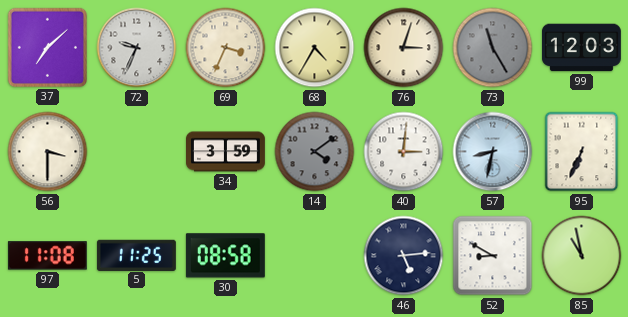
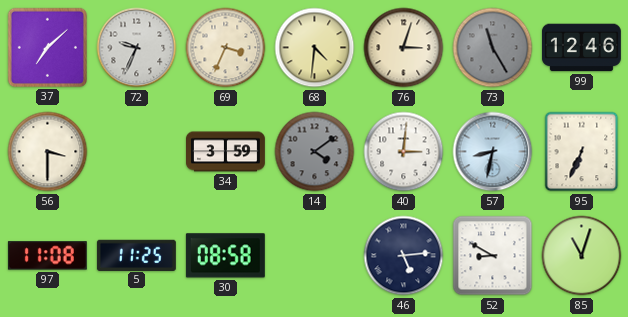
68: 4:35 -> 4:31 (315, 48)
99: 12:03 -> 12:46 (581, 48)
85: 10:58 -> 11:03 (582, 256)
